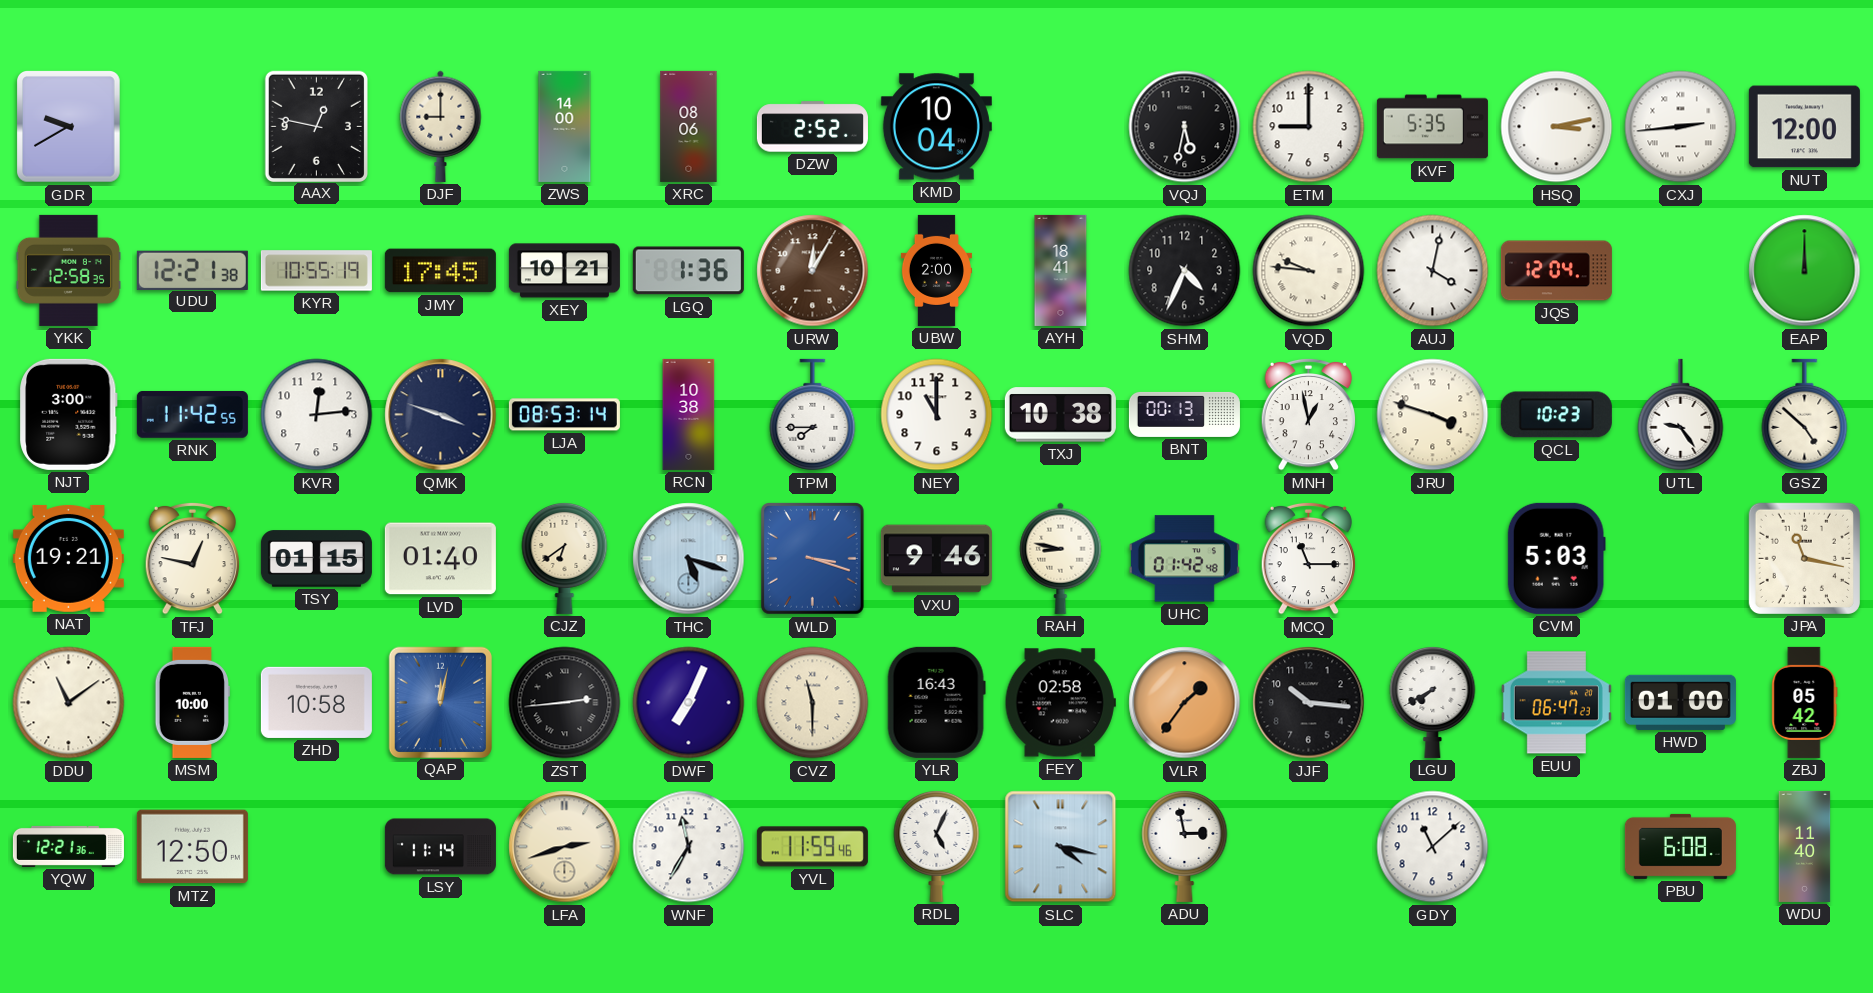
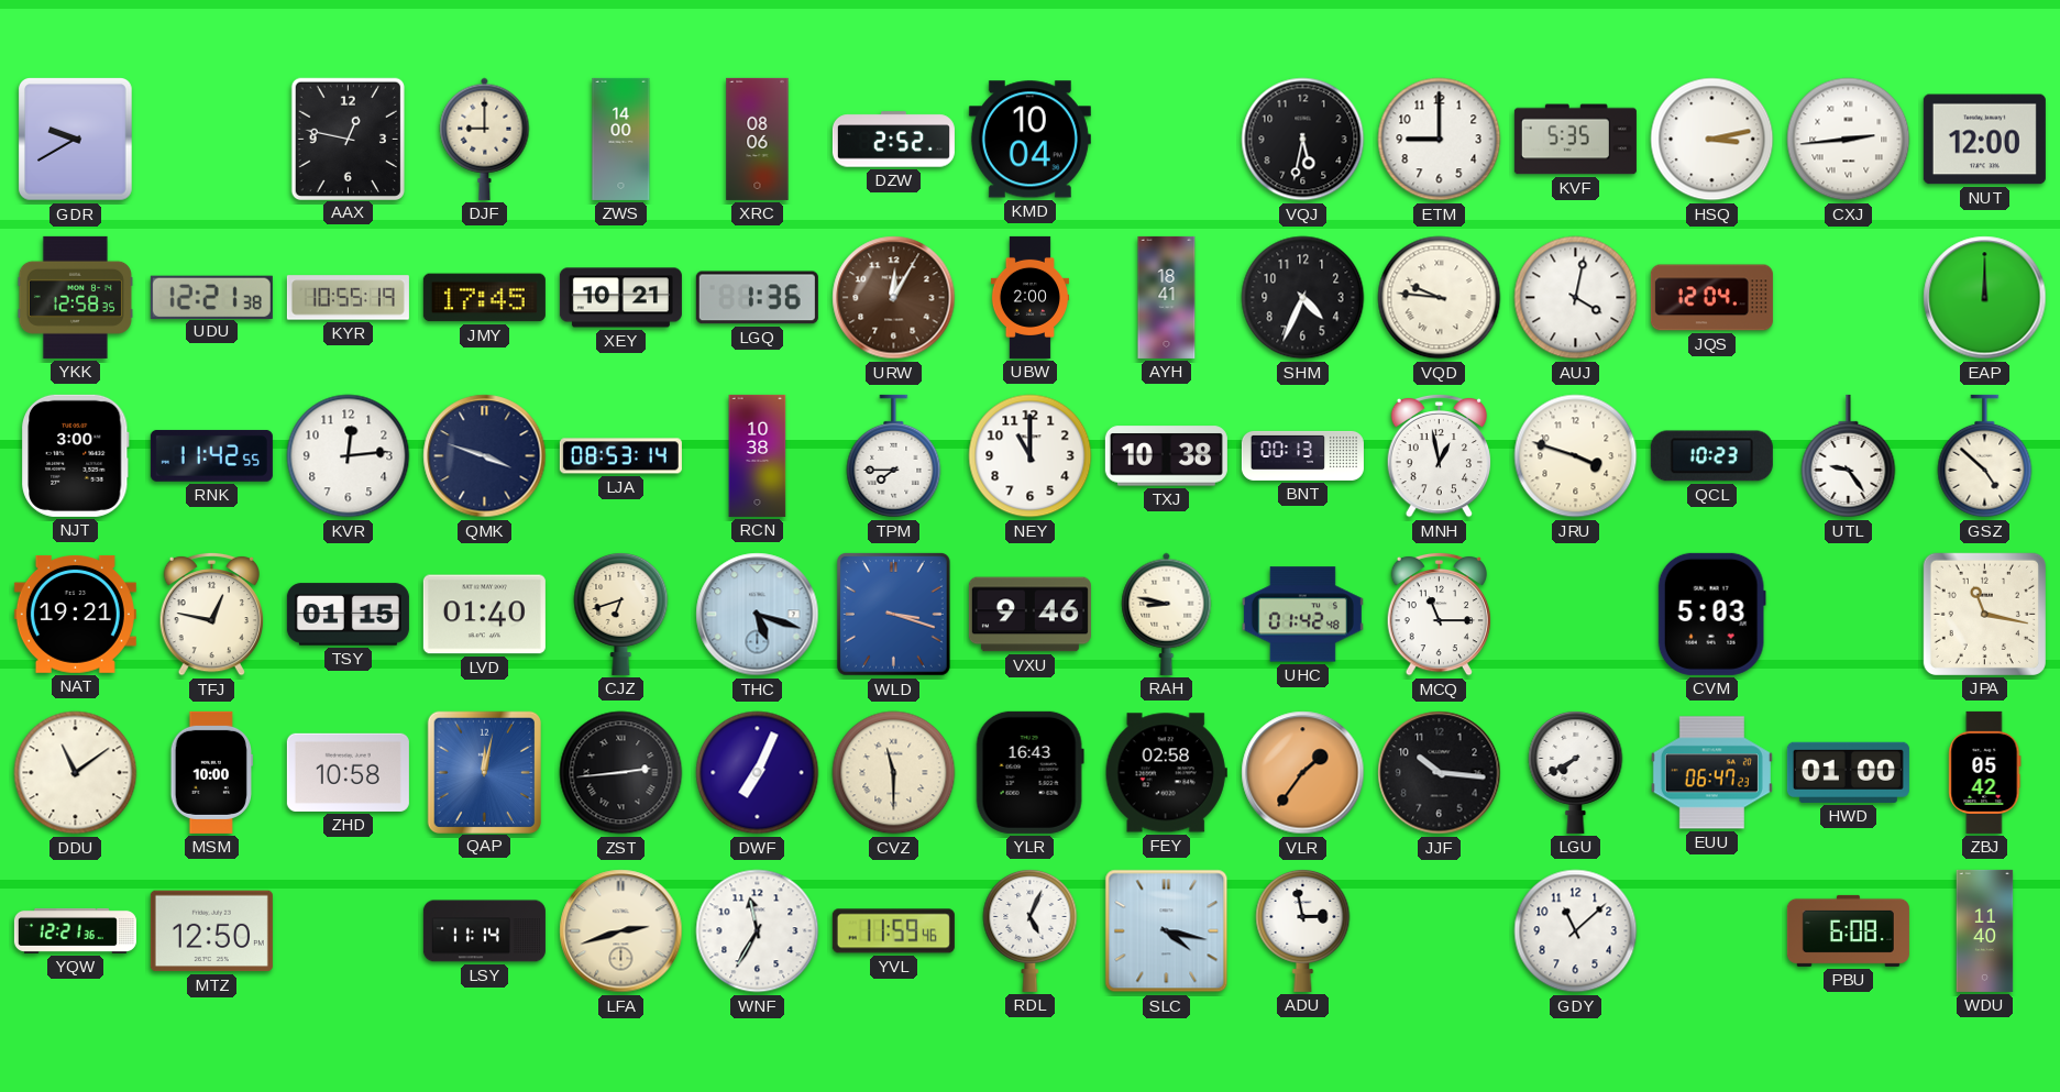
CJZ: 6:39 -> 6:42 (621, 614)
